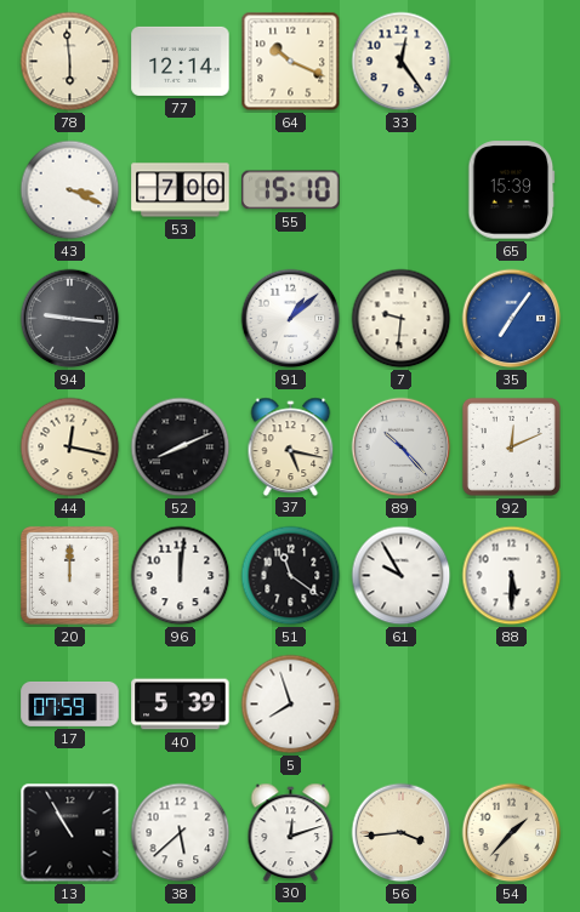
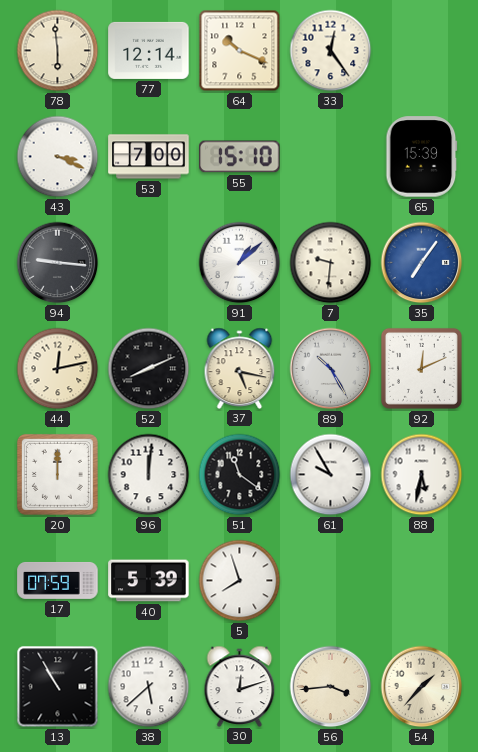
44: 12:17 -> 12:13 (58, 369)
89: 10:23 -> 10:25 (331, 369)
88: 5:30 -> 5:32 (422, 475)
